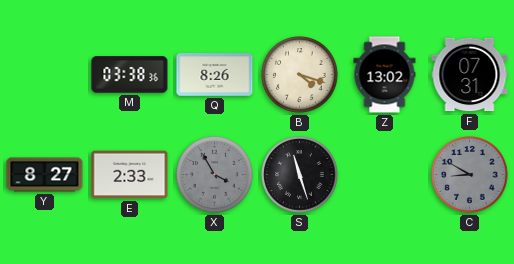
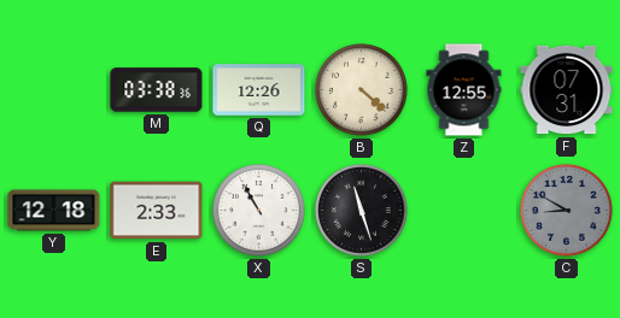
Q: 8:26 -> 12:26 (259, 90)
B: 4:18 -> 4:22 (362, 90)
Z: 13:02 -> 12:55 (464, 90)
Y: 8:27 -> 12:18 (54, 211)
X: 3:55 -> 10:55 (259, 211)
X dial: grey -> white (259, 211)
